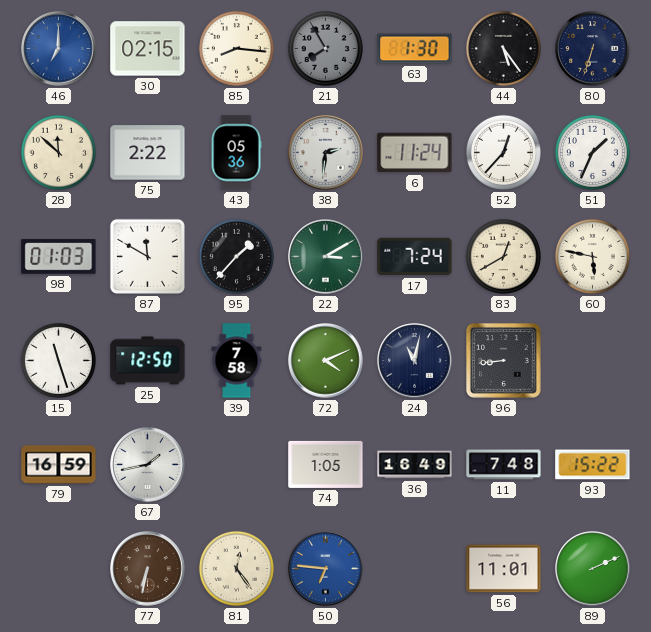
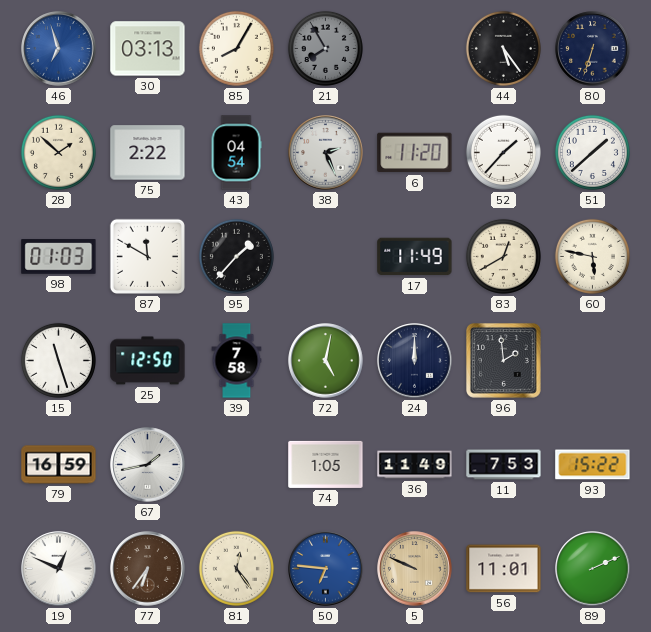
46: 7:00 -> 6:57 (59, 49)
30: 02:15 -> 03:13 (148, 49)
85: 8:16 -> 8:05 (236, 48)
63: 1:30 -> none (415, 49)
28: 11:52 -> 1:52 (58, 152)
43: 05:36 -> 04:54 (236, 153)
38: 2:31 -> 2:26 (326, 153)
6: 11:24 -> 11:20 (415, 153)
52: 12:37 -> 1:37 (503, 152)
51: 1:34 -> 1:38 (592, 152)
22: 3:10 -> none (326, 257)
17: 7:24 -> 11:49 (415, 257)
72: 4:11 -> 5:02 (326, 361)
24: 11:02 -> 12:00 (415, 361)
96: 8:44 -> 1:59 (504, 361)
36: 16:49 -> 11:49 (415, 465)
11: 7:48 -> 7:53 (504, 465)
19: none -> 12:49 (59, 569)
77: 6:32 -> 6:36 (148, 569)
5: none -> 9:49 (415, 569)
